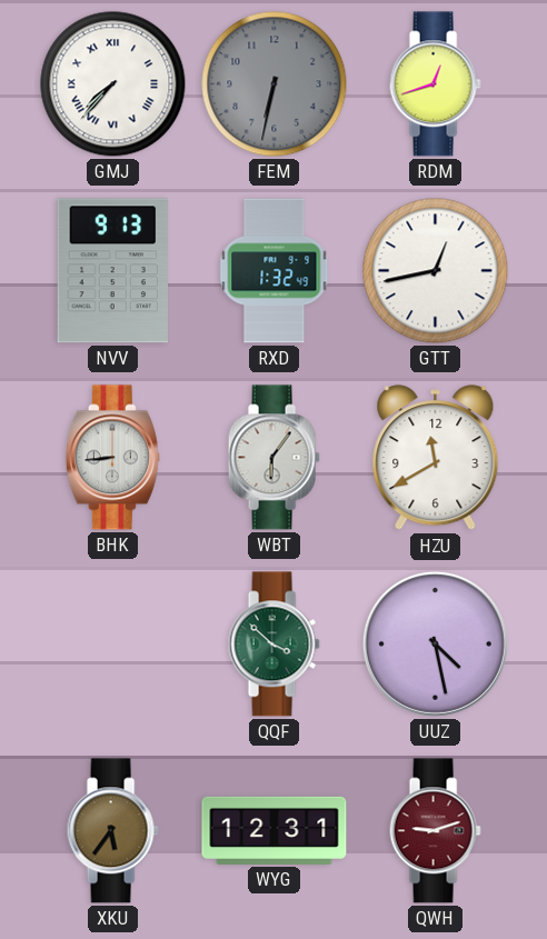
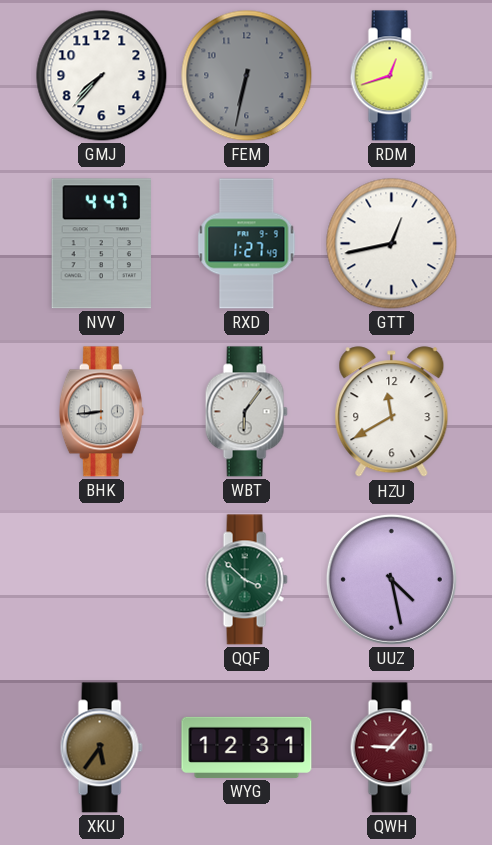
GMJ numerals: Roman -> Arabic (102, 76)
NVV: 9:13 -> 4:47 (101, 244)
RXD: 1:32 -> 1:27 (247, 244)
QWH: 9:12 -> 9:07 (391, 748)
